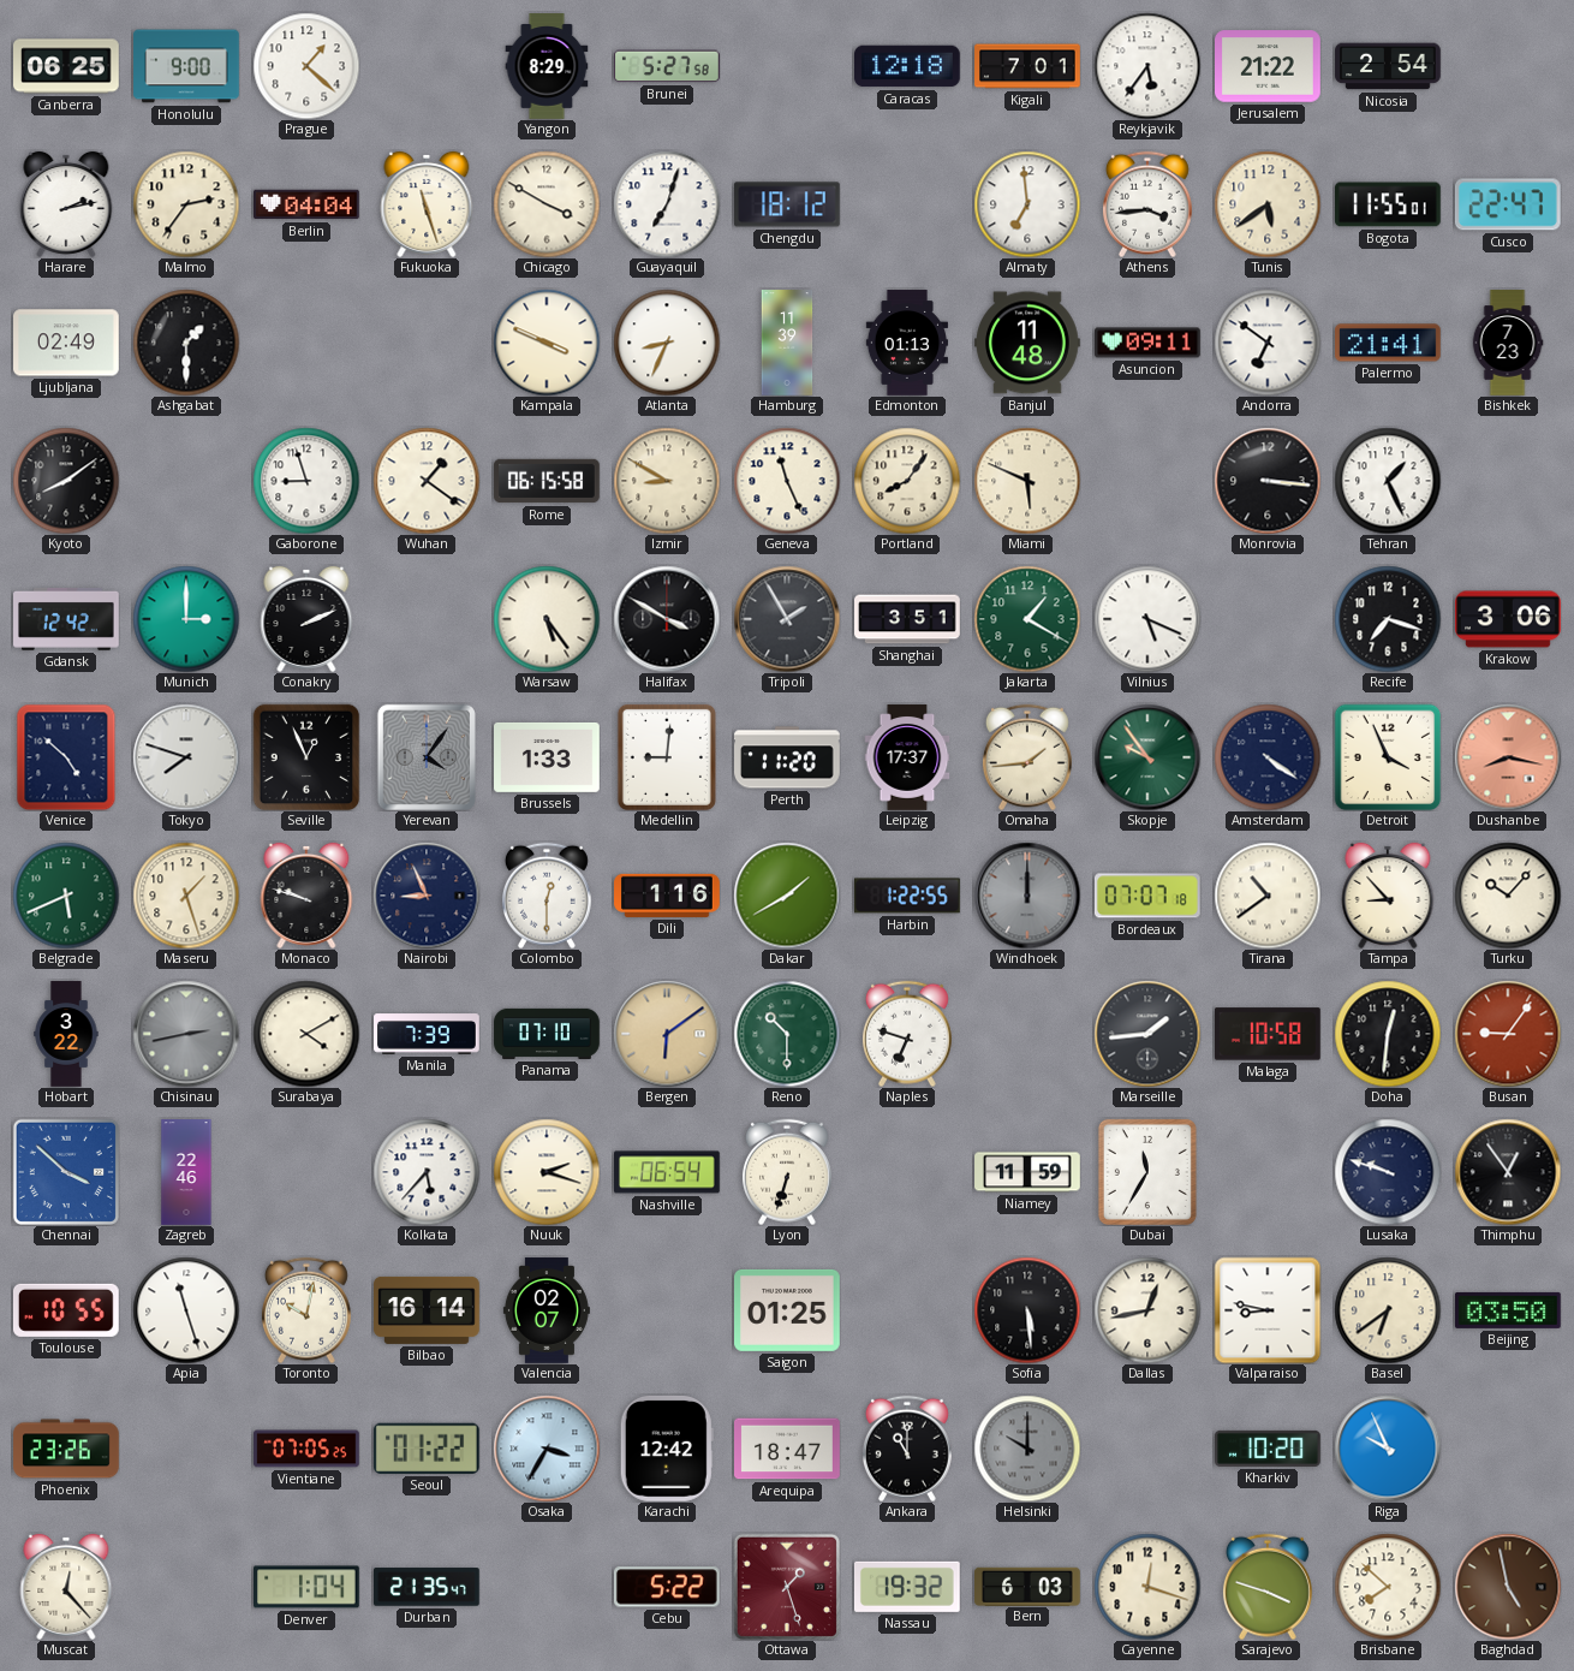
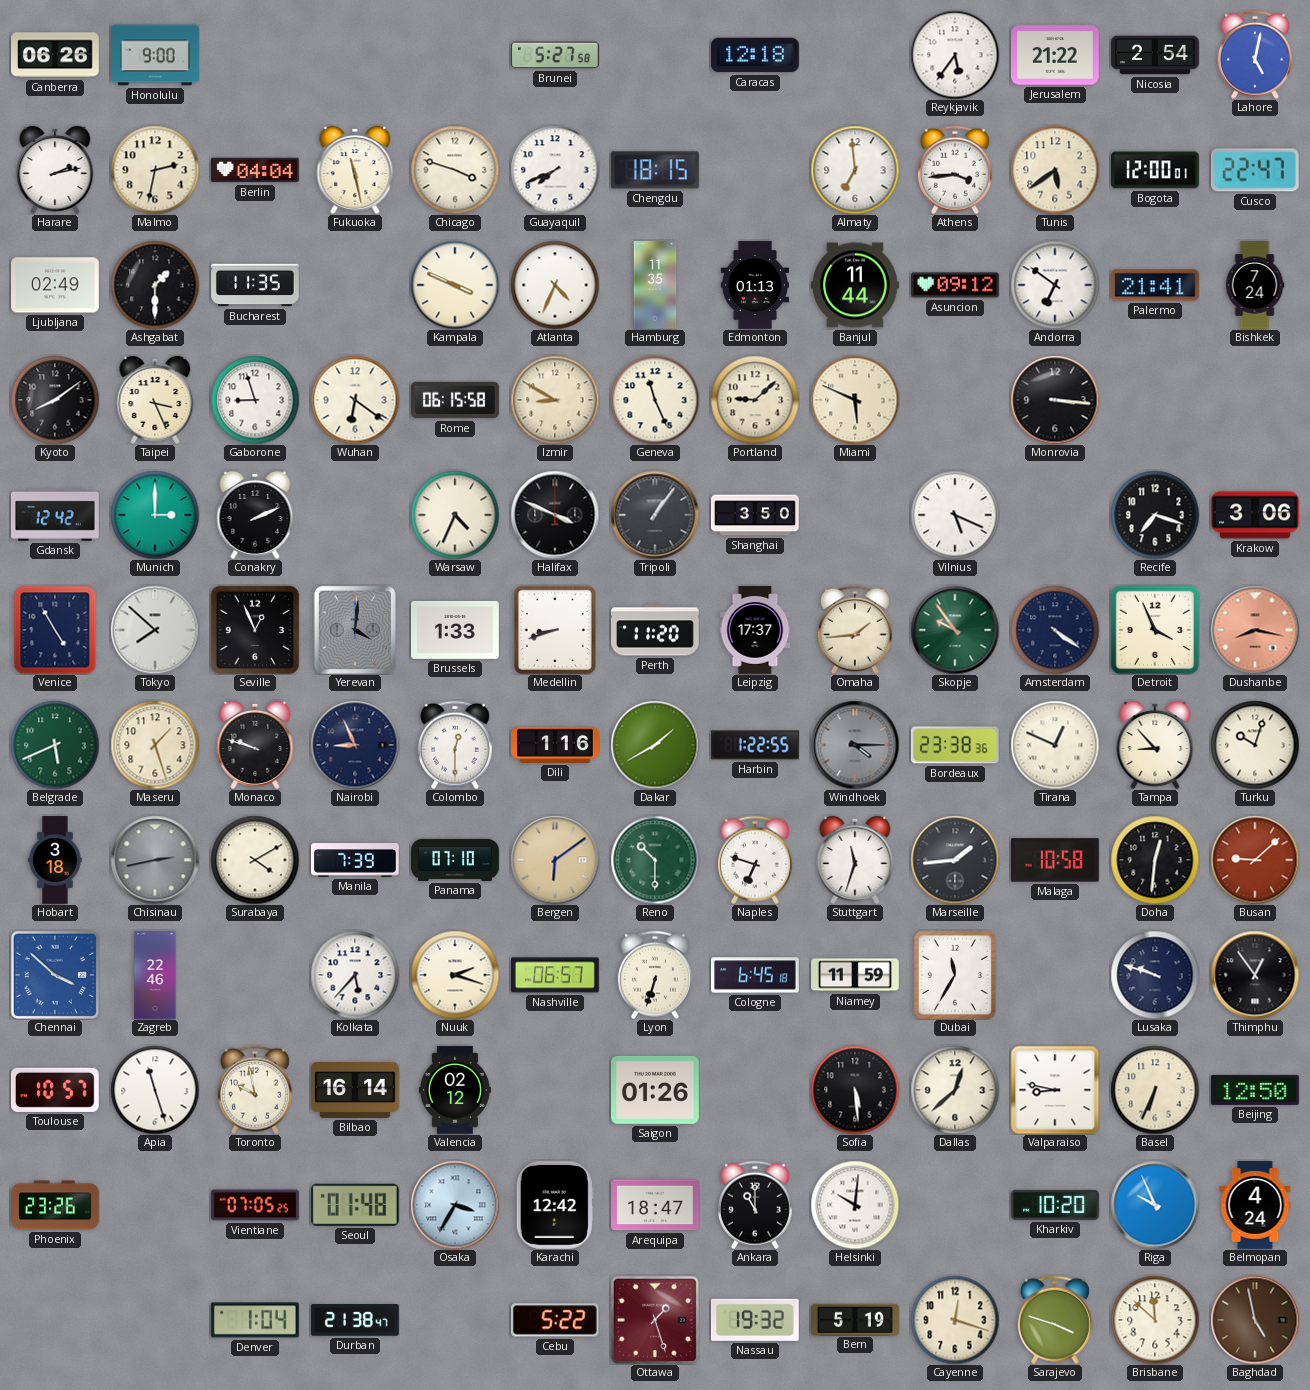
Canberra: 06:25 -> 06:26 (56, 55)
Prague: 1:22 -> none (306, 66)
Yangon: 8:29 -> none (547, 66)
Kigali: 7:01 -> none (1027, 66)
Lahore: none -> 5:02 (1255, 55)
Malmo: 2:36 -> 2:32 (155, 170)
Fukuoka: 11:27 -> 11:28 (355, 170)
Chicago: 3:50 -> 3:48 (455, 170)
Guayaquil: 7:03 -> 7:41 (555, 170)
Chengdu: 18:12 -> 18:15 (655, 170)
Bogota: 11:55 -> 12:00 (1156, 170)
Bucharest: none -> 11:35 (255, 285)
Atlanta: 8:34 -> 4:34 (555, 285)
Hamburg: 11:39 -> 11:35 (655, 285)
Banjul: 11:48 -> 11:44 (856, 285)
Asuncion: 09:11 -> 09:12 (956, 285)
Bishkek: 7:23 -> 7:24 (1255, 285)
Taipei: none -> 3:26 (155, 400)
Wuhan: 1:21 -> 6:21 (355, 400)
Portland: 8:06 -> 9:08 (755, 400)
Tehran: 1:26 -> none (1388, 481)
Warsaw: 5:24 -> 4:34 (455, 515)
Halifax: 3:50 -> 3:49 (555, 515)
Tripoli: 1:55 -> 1:06 (655, 515)
Shanghai: 3:51 -> 3:50 (756, 515)
Jakarta: 1:20 -> none (1027, 619)
Venice: 4:52 -> 4:55 (55, 630)
Tokyo: 7:48 -> 7:52 (155, 630)
Yerevan: 4:06 -> 4:01 (355, 630)
Medellin: 9:01 -> 8:42 (555, 630)
Windhoek: 12:00 -> 4:15 (855, 745)
Bordeaux: 07:07 -> 23:38 (955, 745)
Tirana: 10:39 -> 12:49 (1055, 745)
Turku: 10:07 -> 10:03 (1255, 745)
Hobart: 3:22 -> 3:18 (55, 860)
Stuttgart: none -> 11:33 (855, 860)
Busan: 9:06 -> 9:08 (1255, 860)
Nashville: 06:54 -> 06:57 (556, 975)
Cologne: none -> 6:45 (755, 975)
Toulouse: 10:55 -> 10:57 (55, 1090)
Toronto: 10:02 -> 9:58 (255, 1090)
Valencia: 02:07 -> 02:12 (455, 1090)
Saigon: 01:25 -> 01:26 (656, 1090)
Dallas: 12:43 -> 12:38 (955, 1090)
Basel: 6:39 -> 6:34 (1155, 1090)
Beijing: 03:50 -> 12:50 (1256, 1090)
Seoul: 01:22 -> 01:48 (355, 1205)
Helsinki: 10:00 -> 10:01 (855, 1205)
Helsinki dial: grey -> white (855, 1205)
Belmopan: none -> 4:24 (1255, 1206)
Muscat: 12:23 -> none (66, 1587)
Durban: 21:35 -> 21:38 (356, 1320)
Bern: 6:03 -> 5:19 (856, 1319)
Brisbane: 7:52 -> 11:52 (1155, 1320)
